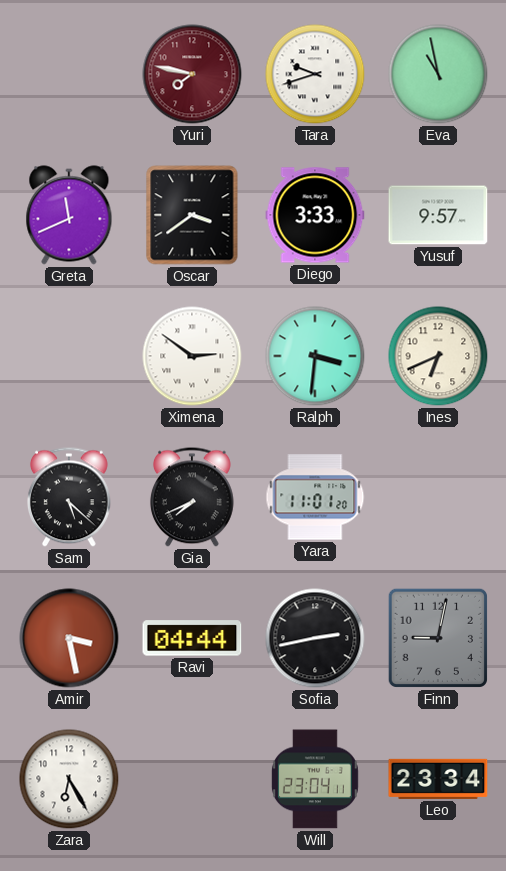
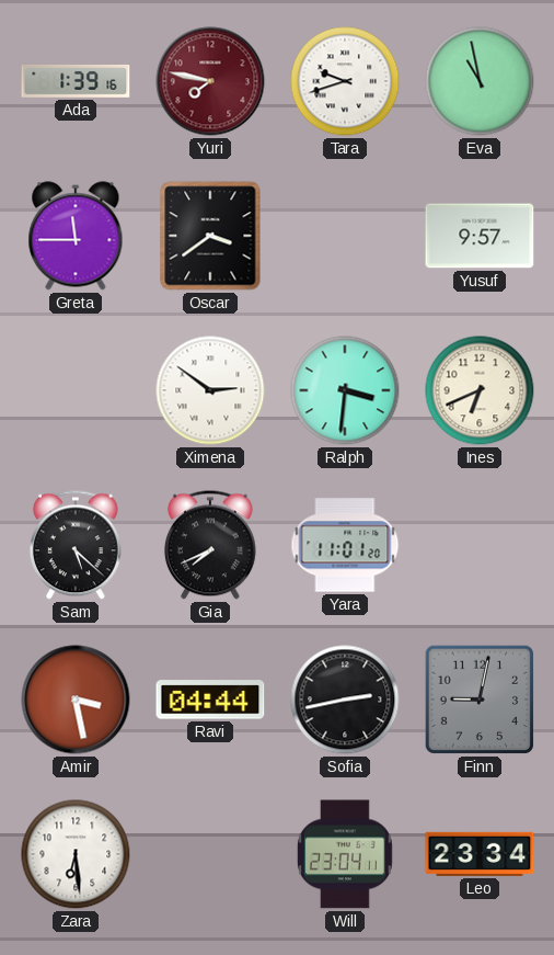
Ada: none -> 1:39 (76, 81)
Greta: 11:41 -> 11:45 (76, 236)
Diego: 3:33 -> none (315, 215)
Zara: 6:25 -> 6:29 (76, 854)
